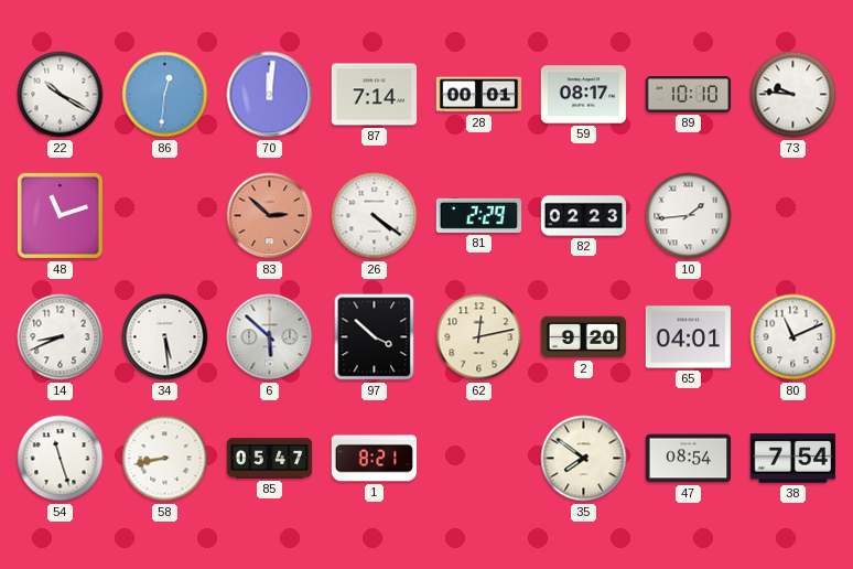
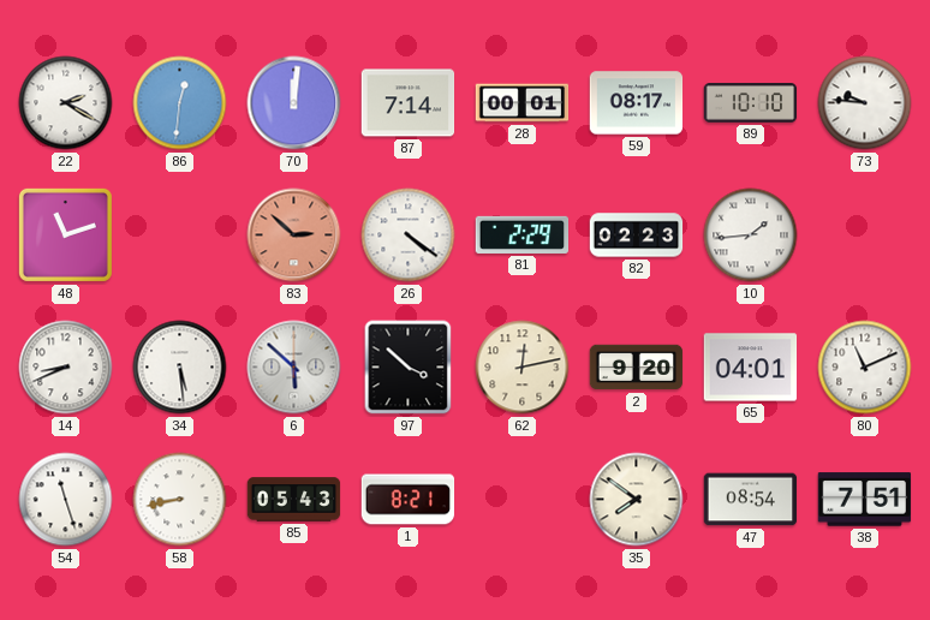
22: 10:20 -> 2:20 (66, 103)
85: 05:47 -> 05:43 (294, 500)
38: 7:54 -> 7:51 (865, 500)
